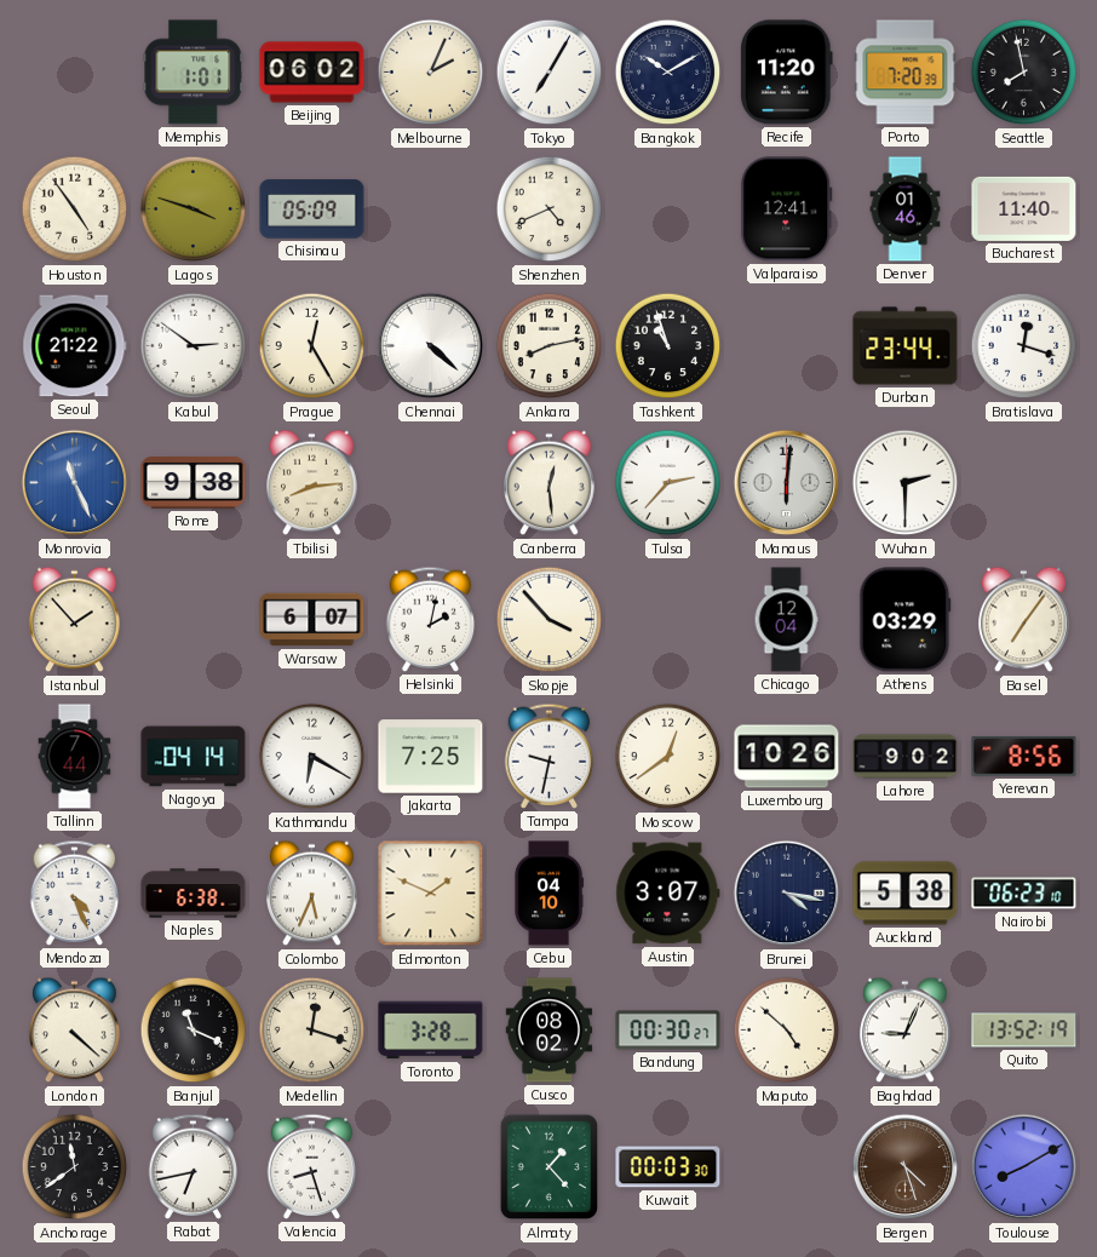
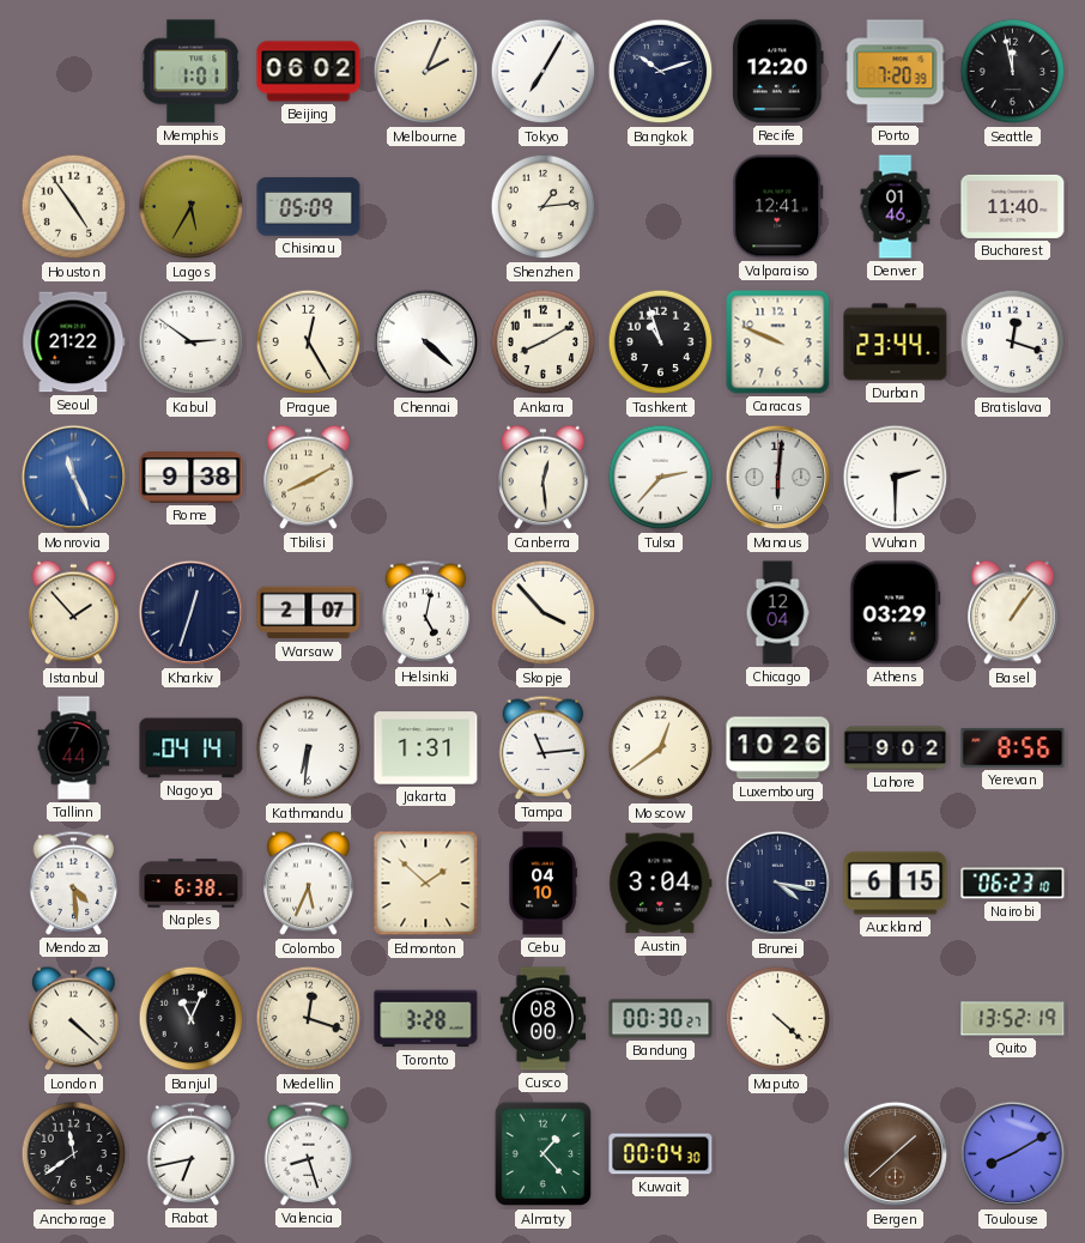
Bangkok: 10:10 -> 10:12 (661, 72)
Recife: 11:20 -> 12:20 (778, 72)
Seattle: 7:58 -> 11:58 (1013, 72)
Lagos: 3:48 -> 5:35 (192, 207)
Shenzhen: 4:41 -> 1:14 (544, 207)
Ankara: 8:13 -> 8:10 (544, 342)
Caracas: none -> 9:49 (778, 342)
Tbilisi: 8:14 -> 8:10 (309, 478)
Kharkiv: none -> 12:33 (192, 613)
Warsaw: 6:07 -> 2:07 (309, 613)
Helsinki: 2:02 -> 5:02 (426, 612)
Basel: 7:06 -> 1:06 (1013, 613)
Kathmandu: 6:20 -> 6:31 (309, 748)
Jakarta: 7:25 -> 1:31 (426, 748)
Tampa: 9:32 -> 11:14 (544, 747)
Mendoza: 4:26 -> 4:29 (74, 883)
Edmonton: 1:49 -> 1:52 (426, 884)
Austin: 3:07 -> 3:04 (661, 884)
Auckland: 5:38 -> 6:15 (896, 884)
Banjul: 11:19 -> 11:04 (192, 1019)
Cusco: 08:02 -> 08:00 (544, 1019)
Maputo: 4:52 -> 4:22 (778, 1019)
Baghdad: 9:04 -> none (906, 1031)
Kuwait: 00:03 -> 00:04 (661, 1154)
Bergen: 4:27 -> 1:38 (896, 1154)
